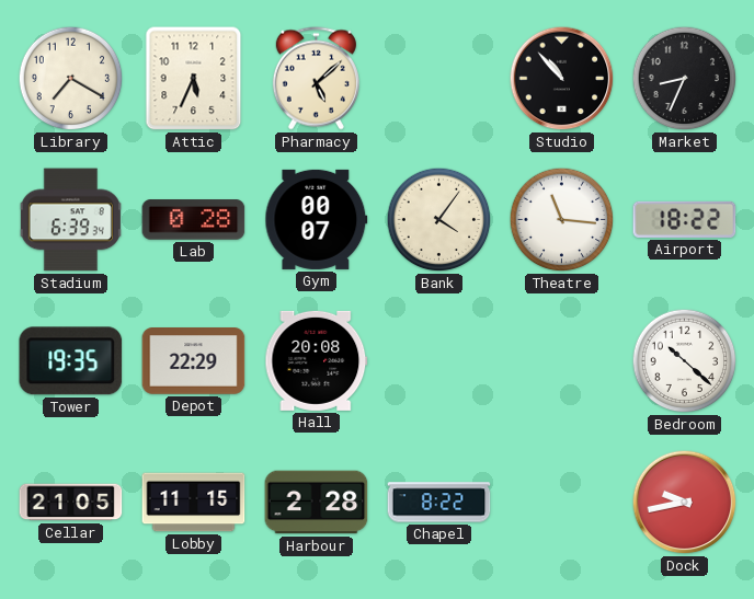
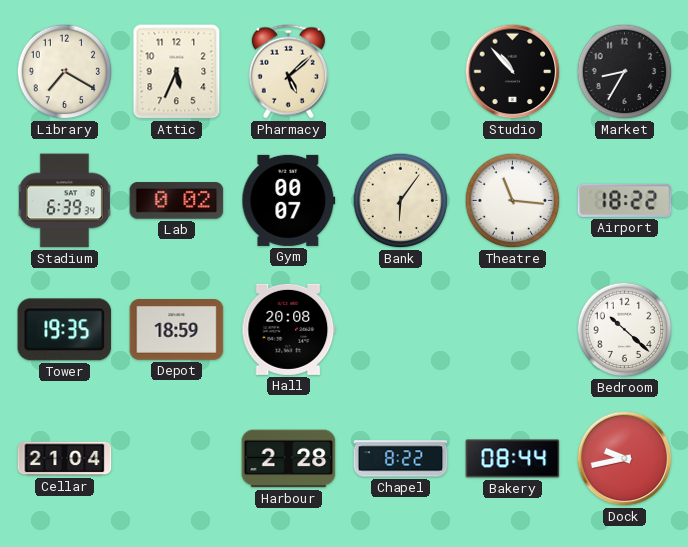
Market: 8:34 -> 8:35 (625, 72)
Lab: 0:28 -> 0:02 (177, 201)
Bank: 4:06 -> 6:06 (401, 201)
Depot: 22:29 -> 18:59 (177, 330)
Cellar: 21:05 -> 21:04 (65, 459)
Lobby: 11:15 -> none (194, 503)
Bakery: none -> 08:44 (513, 459)
